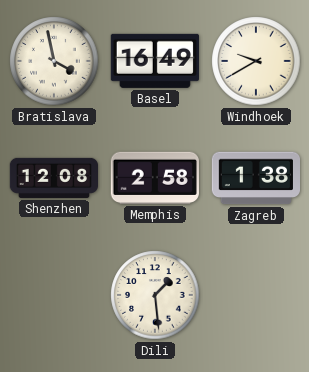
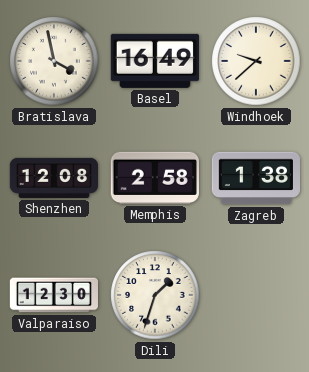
Windhoek: 9:40 -> 9:38 (256, 61)
Valparaiso: none -> 12:30 (53, 295)
Dili: 1:29 -> 1:33 (155, 295)
